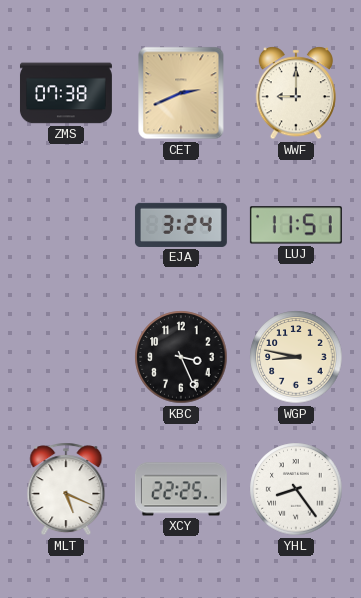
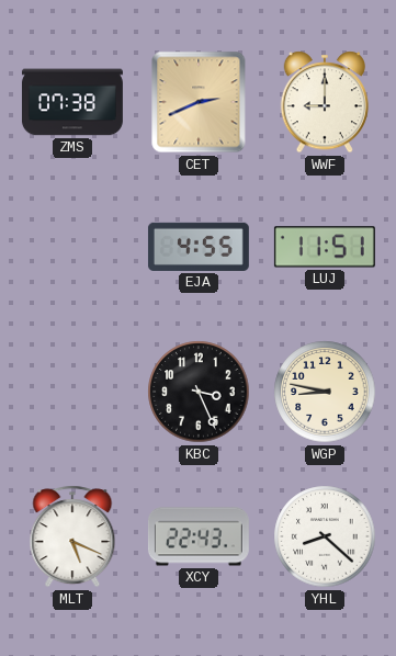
EJA: 3:24 -> 4:55 (199, 247)
XCY: 22:25 -> 22:43 (199, 536)
YHL: 8:24 -> 8:22 (325, 536)
